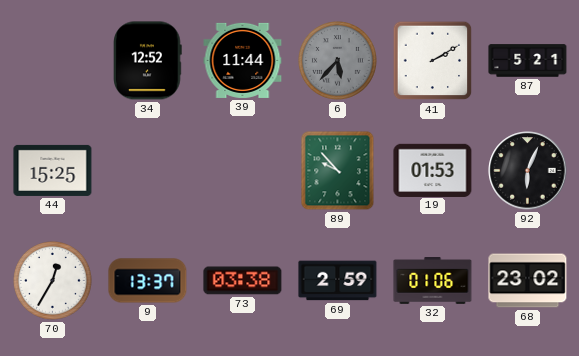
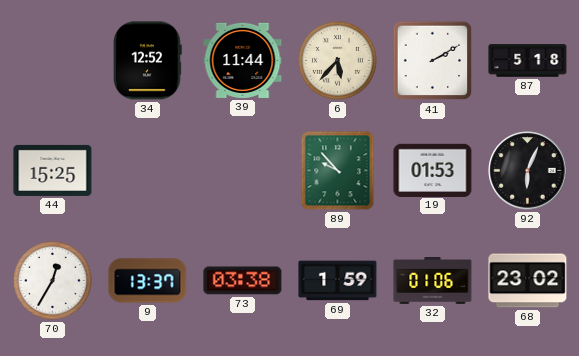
6 dial: grey -> cream (338, 61)
87: 5:21 -> 5:18 (528, 61)
69: 2:59 -> 1:59 (338, 281)
